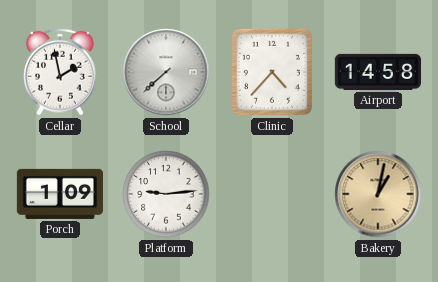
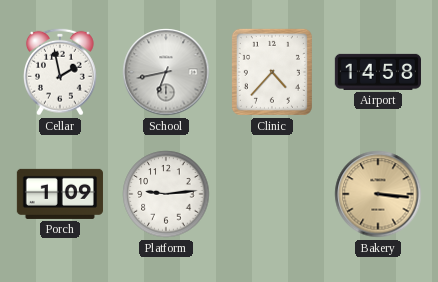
School: 7:38 -> 6:43 (166, 72)
Bakery: 1:02 -> 3:16 (378, 194)
